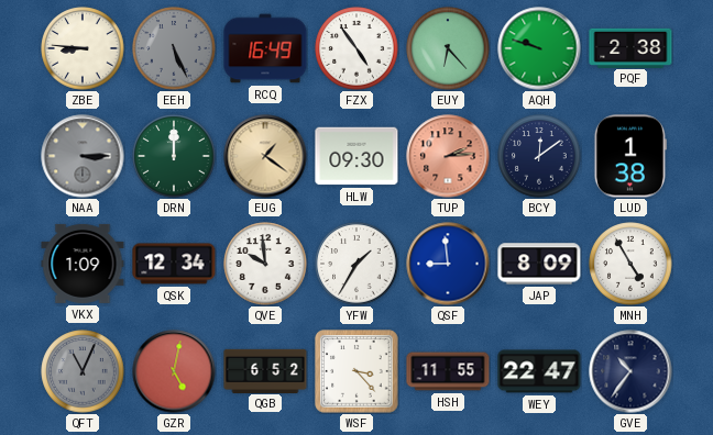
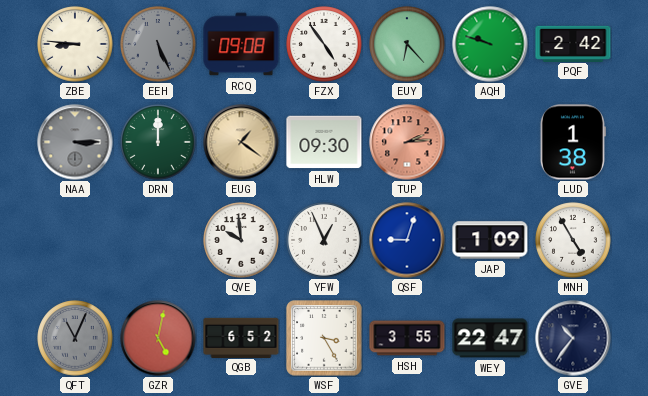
RCQ: 16:49 -> 09:08 (241, 44)
PQF: 2:38 -> 2:42 (573, 43)
BCY: 12:09 -> none (539, 156)
VKX: 1:09 -> none (83, 264)
QSK: 12:34 -> none (174, 264)
YFW: 1:35 -> 12:56 (324, 240)
QSF: 8:59 -> 9:03 (407, 240)
JAP: 8:09 -> 1:09 (490, 240)
WSF: 3:23 -> 3:25 (324, 338)
HSH: 11:55 -> 3:55 (407, 338)
